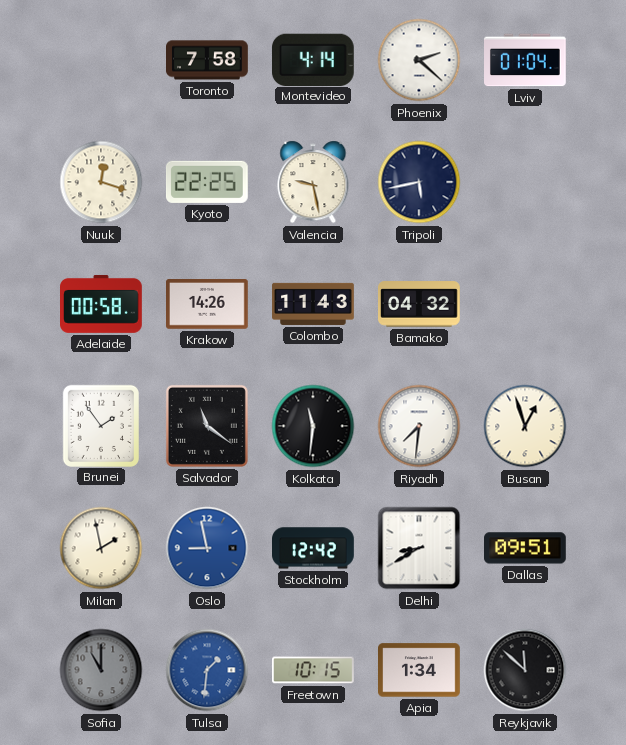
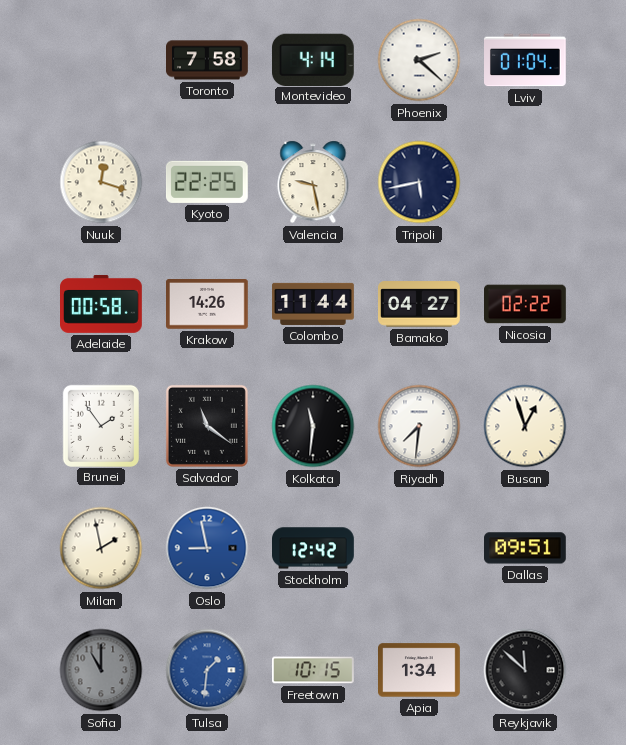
Colombo: 11:43 -> 11:44 (313, 304)
Bamako: 04:32 -> 04:27 (420, 304)
Nicosia: none -> 02:22 (525, 304)
Delhi: 8:40 -> none (419, 548)
